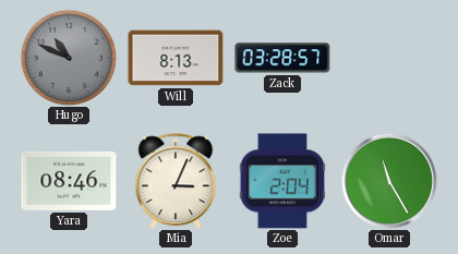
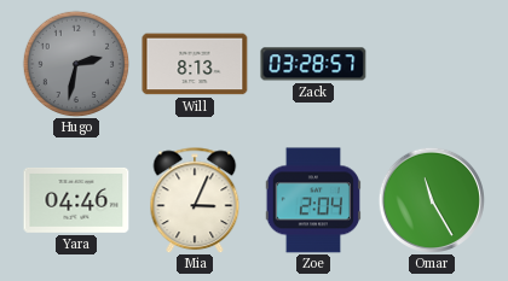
Hugo: 10:49 -> 2:32 (76, 64)
Yara: 08:46 -> 04:46 (76, 200)
